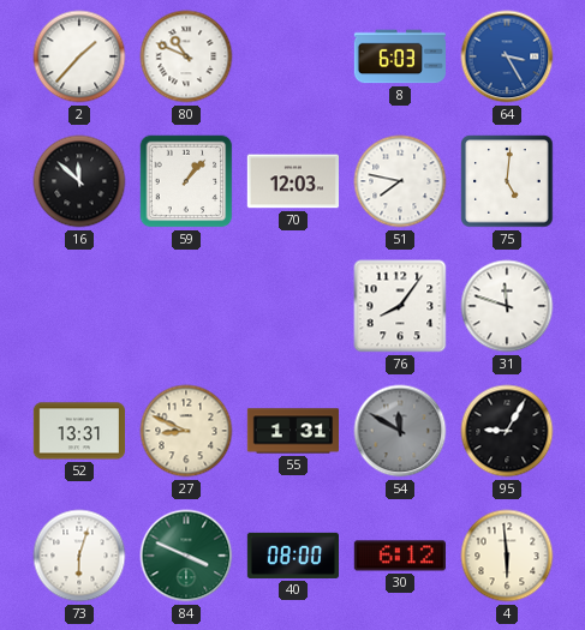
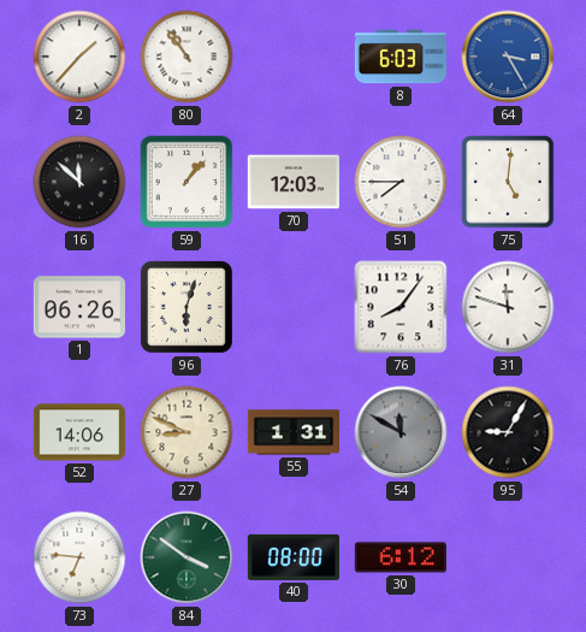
80: 10:49 -> 10:54 (187, 57)
51: 7:47 -> 7:45 (401, 182)
1: none -> 06:26 (78, 307)
96: none -> 6:03 (187, 307)
52: 13:31 -> 14:06 (78, 432)
73: 6:03 -> 6:46 (79, 557)
84: 3:49 -> 3:51 (187, 557)
4: 5:59 -> none (507, 556)
